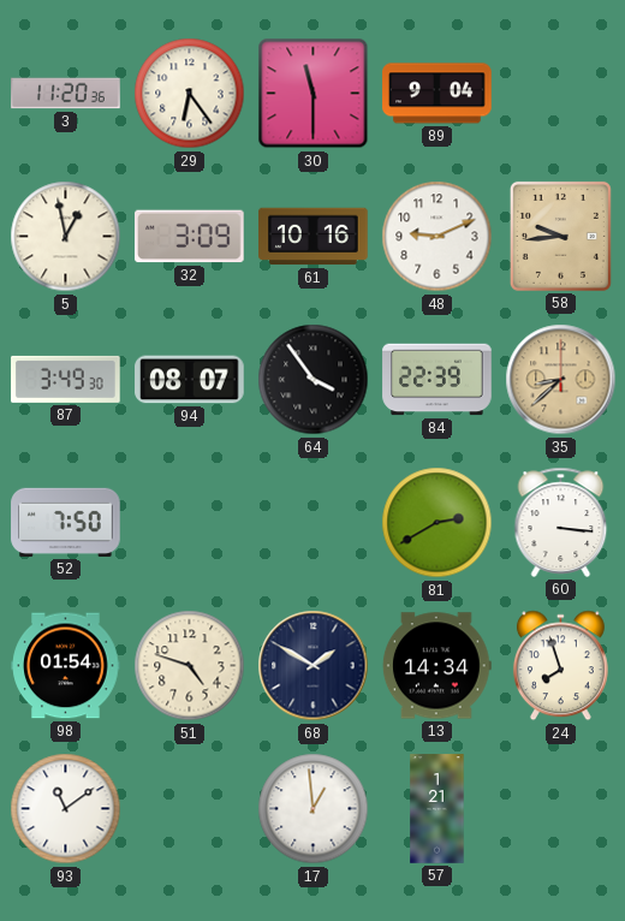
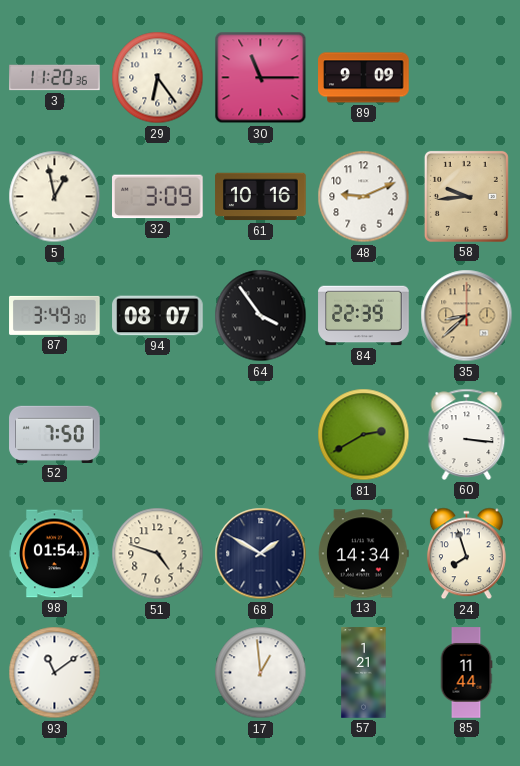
30: 11:30 -> 11:15 (261, 78)
89: 9:04 -> 9:09 (364, 78)
85: none -> 11:44 (466, 673)
